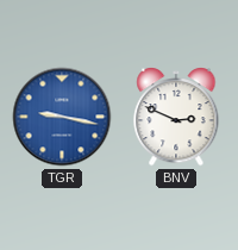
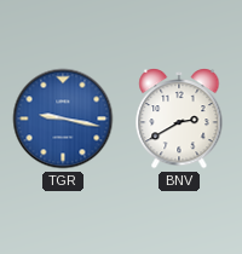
BNV: 2:49 -> 2:40 (179, 120)
